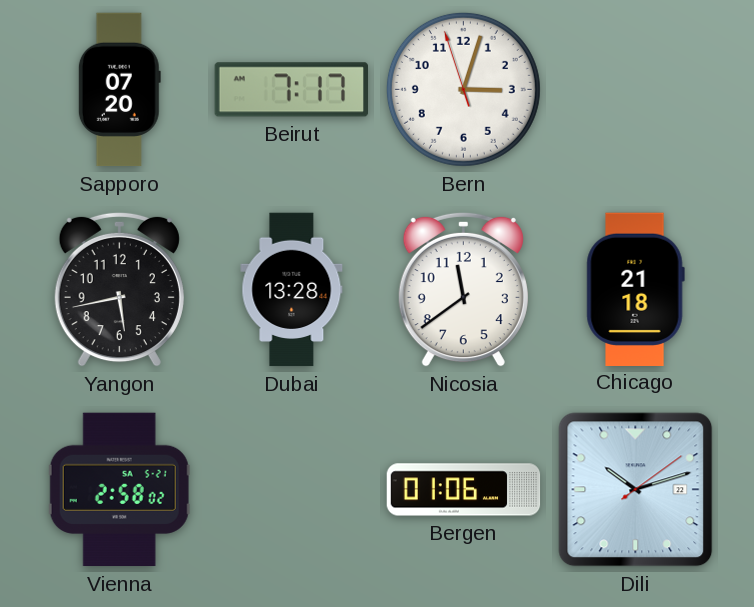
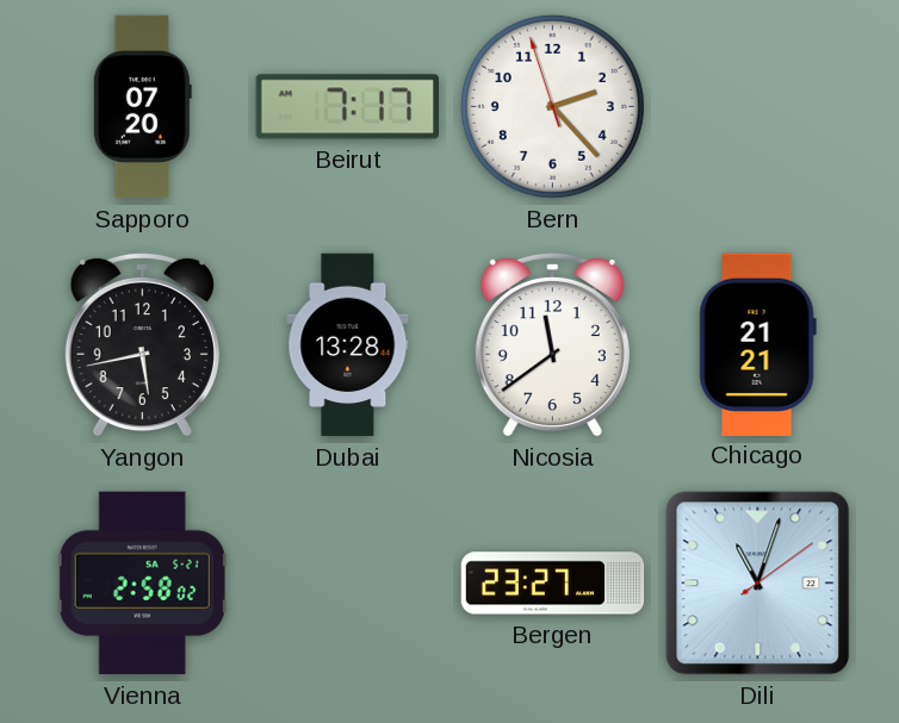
Bern: 3:02 -> 2:22 (552, 106)
Chicago: 21:18 -> 21:21 (757, 344)
Bergen: 01:06 -> 23:27 (553, 584)
Dili: 10:12 -> 11:03 (758, 584)
